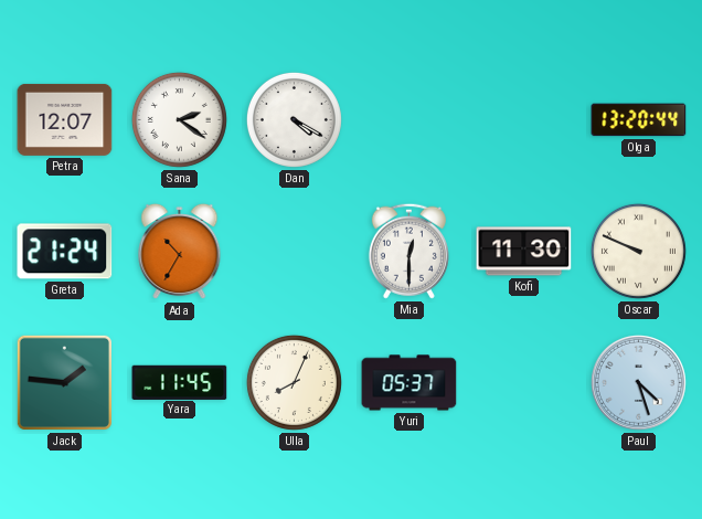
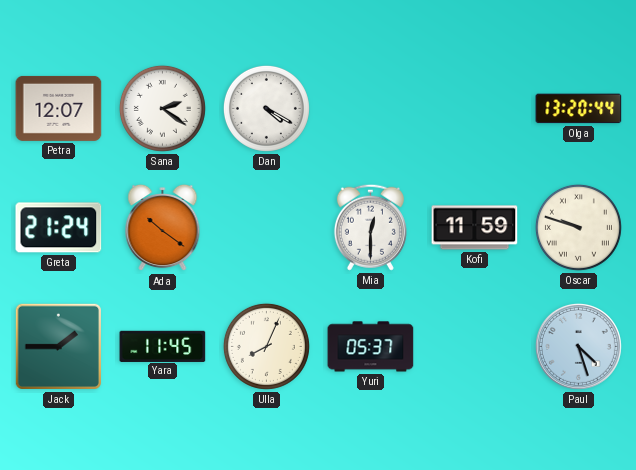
Ada: 10:35 -> 10:21 (163, 228)
Kofi: 11:30 -> 11:59 (475, 228)
Oscar: 9:49 -> 9:48 (578, 227)
Jack: 1:46 -> 1:45 (58, 346)
